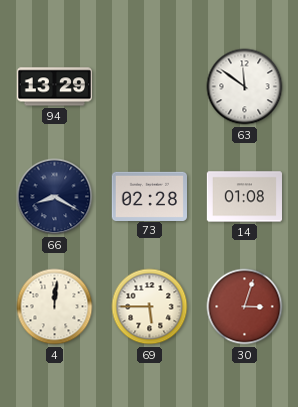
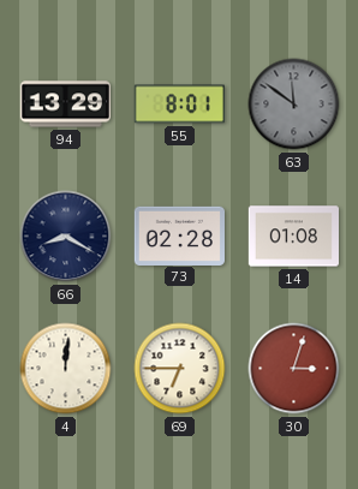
55: none -> 8:01 (179, 105)
63 dial: white -> grey (294, 105)
69: 5:45 -> 6:45 (180, 369)
